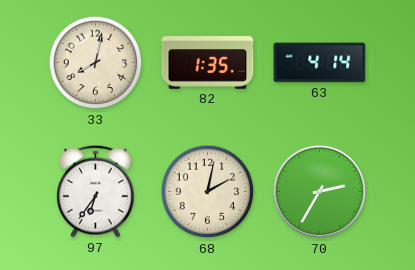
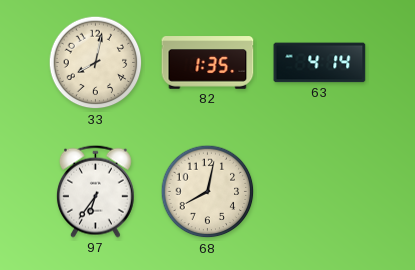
68: 2:02 -> 8:02 (208, 192)
70: 2:35 -> none (320, 192)
